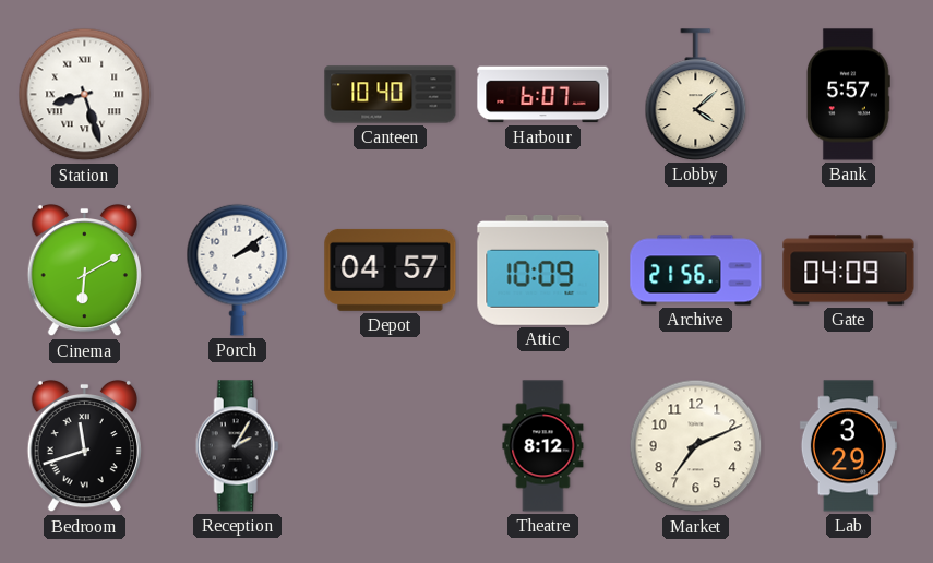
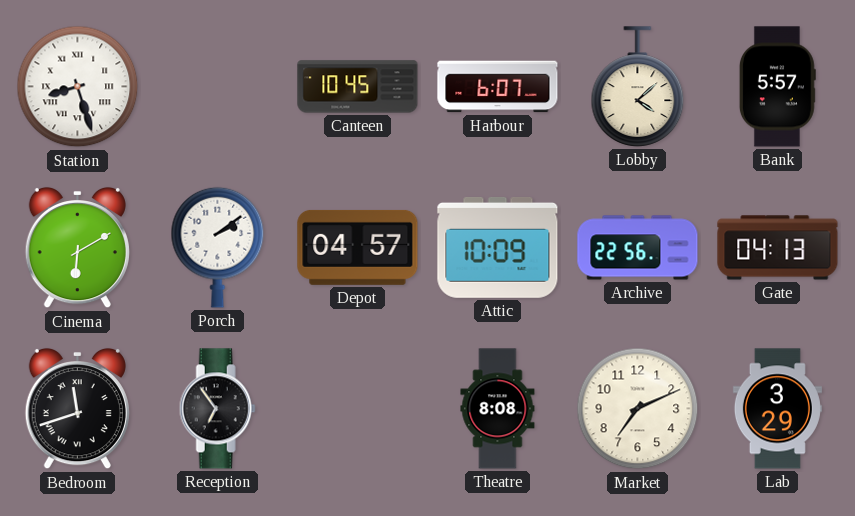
Canteen: 10:40 -> 10:45 (358, 87)
Archive: 21:56 -> 22:56 (638, 248)
Gate: 04:09 -> 04:13 (778, 248)
Reception: 2:05 -> 6:54 (217, 409)
Theatre: 8:12 -> 8:08 (498, 409)
